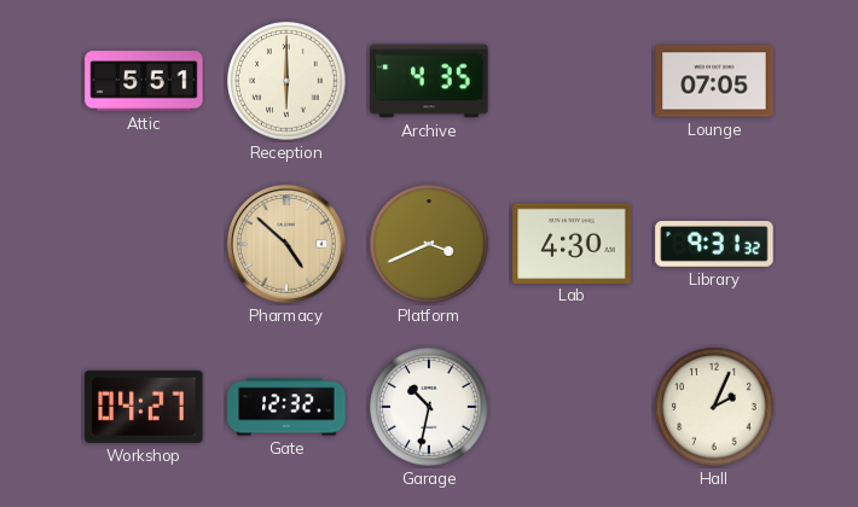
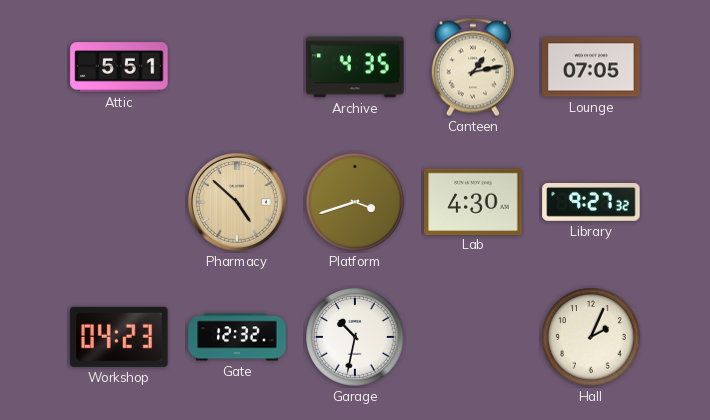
Reception: 6:00 -> none (286, 81)
Canteen: none -> 1:13 (473, 67)
Platform: 3:41 -> 3:42 (355, 202)
Library: 9:31 -> 9:27 (591, 203)
Workshop: 04:27 -> 04:23 (119, 337)
